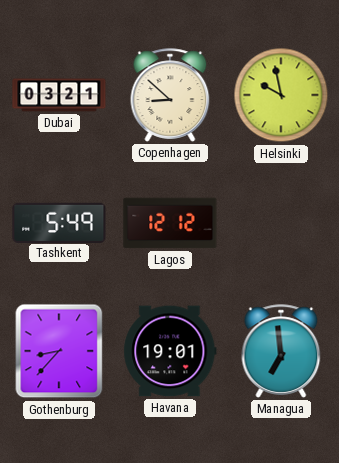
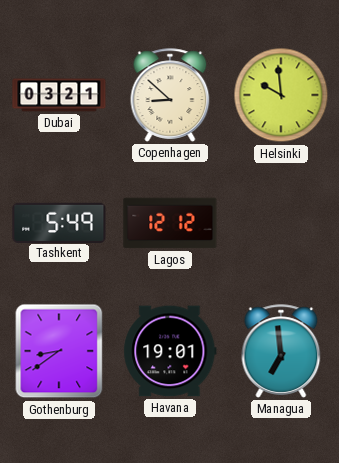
Helsinki: 9:58 -> 9:59 (281, 95)
Gothenburg: 8:37 -> 8:39 (59, 351)
